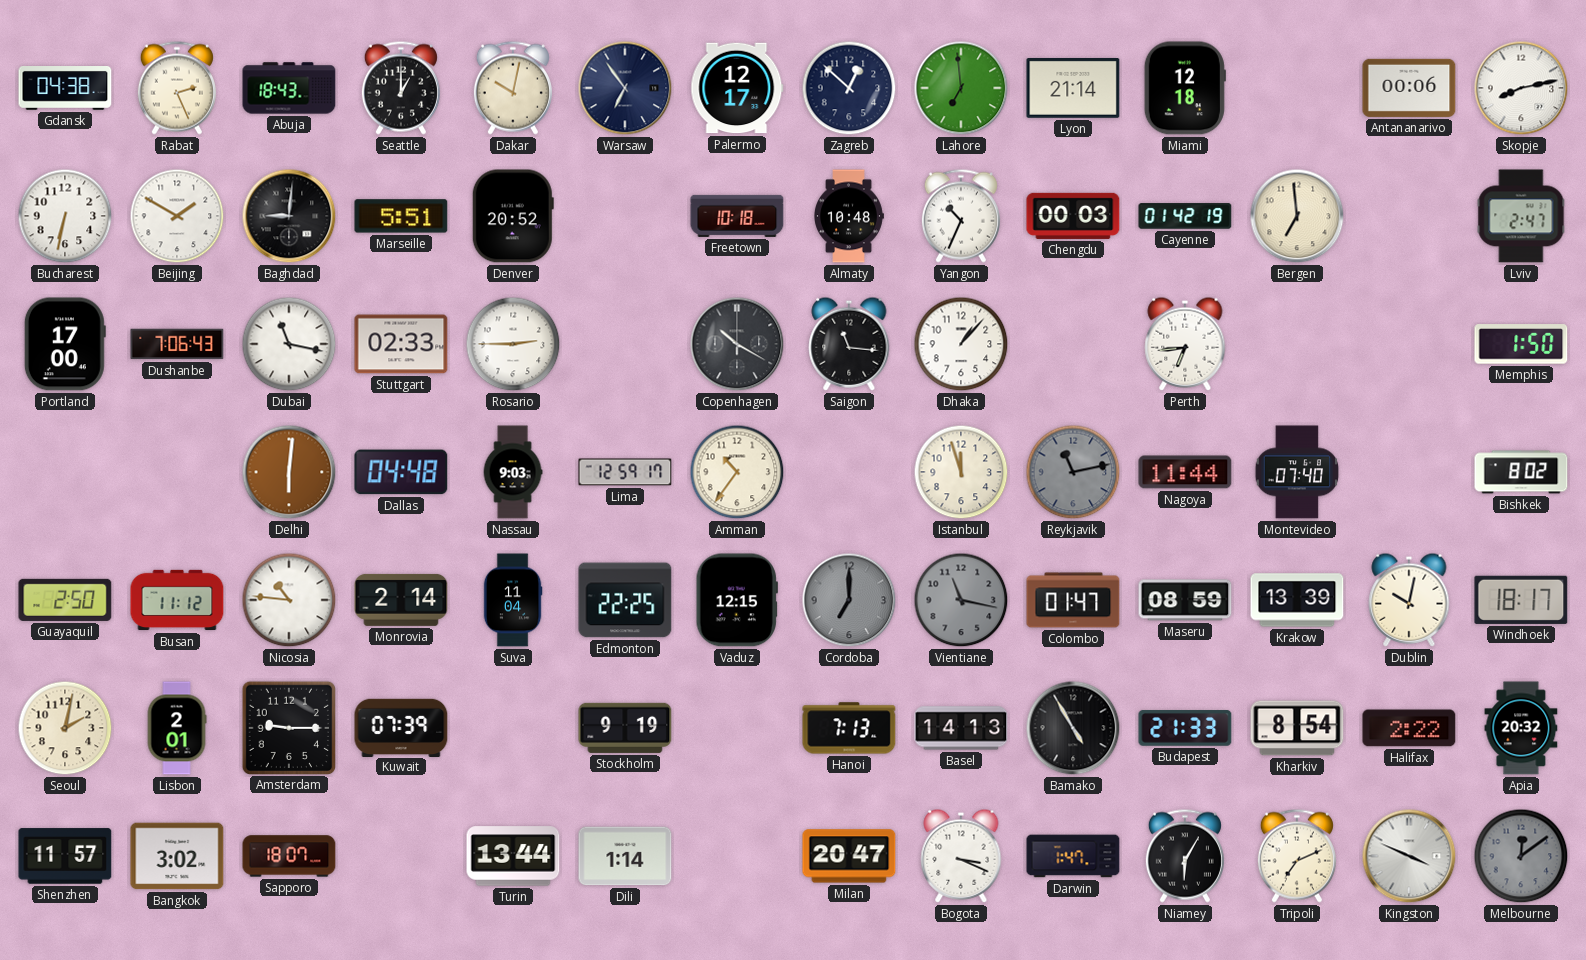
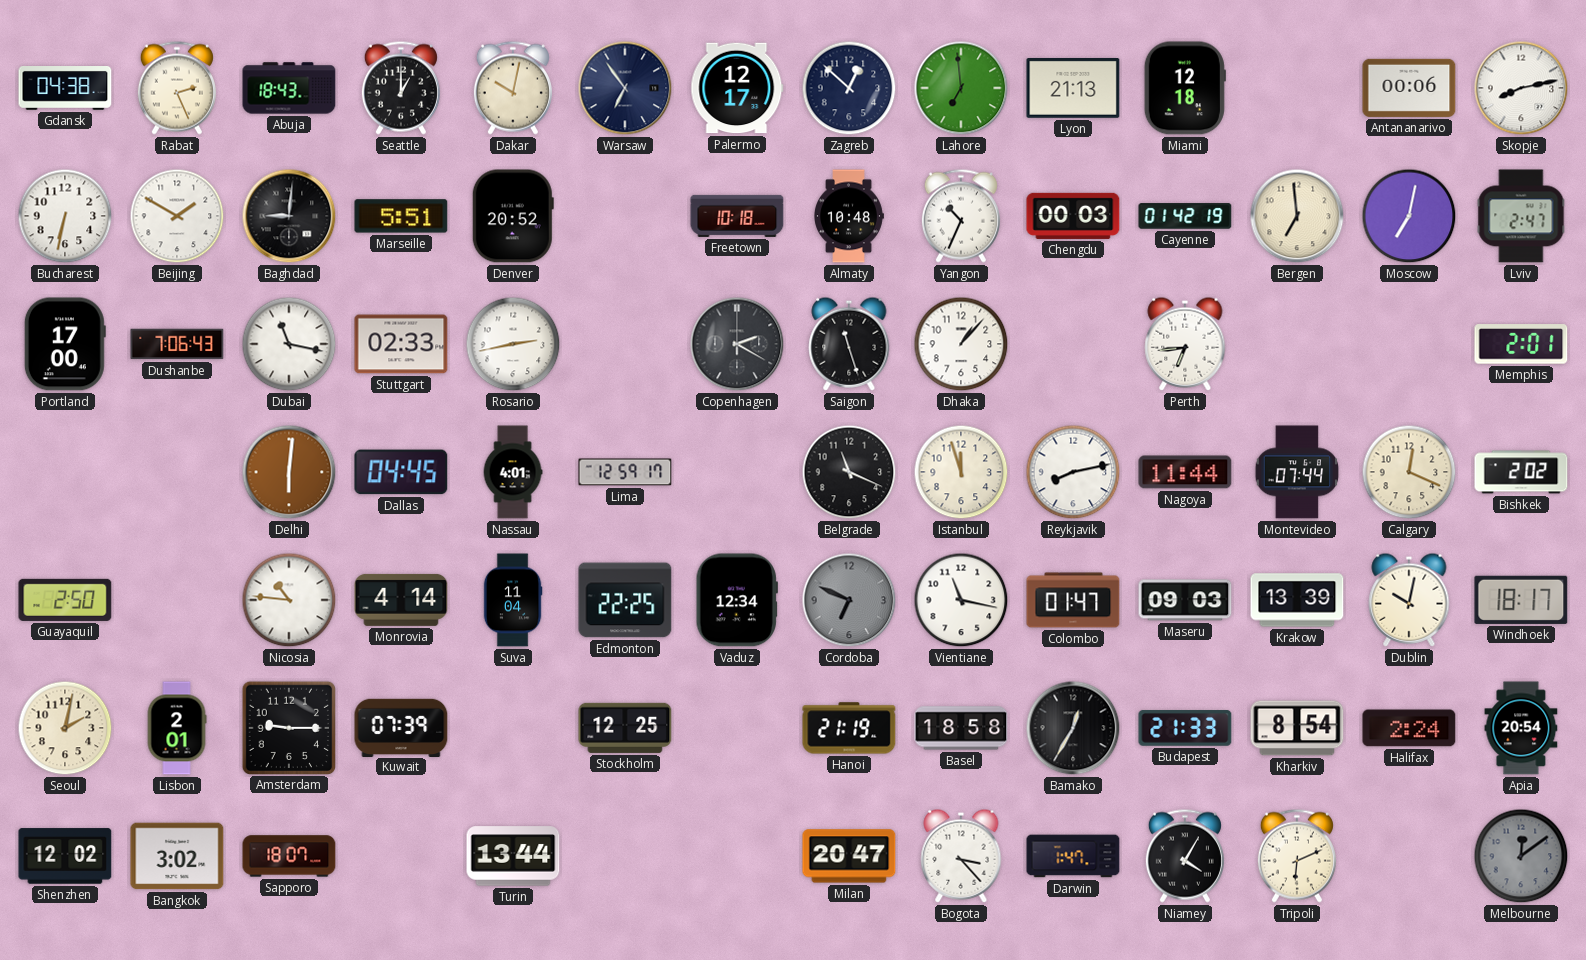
Lyon: 21:14 -> 21:13 (1073, 89)
Moscow: none -> 7:02 (1409, 216)
Rosario: 2:45 -> 2:43 (513, 344)
Copenhagen: 10:20 -> 2:20 (737, 344)
Saigon: 11:16 -> 11:27 (849, 344)
Memphis: 1:50 -> 2:01 (1521, 344)
Dallas: 04:48 -> 04:45 (401, 472)
Nassau: 9:03 -> 4:01 (513, 472)
Amman: 10:36 -> none (737, 472)
Belgrade: none -> 11:19 (849, 472)
Reykjavik: 11:13 -> 8:13 (1073, 472)
Reykjavik dial: grey -> white (1073, 472)
Montevideo: 07:40 -> 07:44 (1297, 472)
Calgary: none -> 12:19 (1409, 472)
Bishkek: 8:02 -> 2:02 (1521, 472)
Busan: 11:12 -> none (177, 600)
Monrovia: 2:14 -> 4:14 (401, 600)
Vaduz: 12:15 -> 12:34 (737, 600)
Cordoba: 7:00 -> 6:49 (849, 600)
Vientiane dial: grey -> white (961, 600)
Maseru: 08:59 -> 09:03 (1185, 600)
Stockholm: 9:19 -> 12:25 (625, 728)
Hanoi: 7:13 -> 21:19 (849, 728)
Basel: 14:13 -> 18:58 (961, 728)
Bamako: 4:55 -> 12:35 (1073, 728)
Halifax: 2:22 -> 2:24 (1409, 728)
Apia: 20:32 -> 20:54 (1521, 728)
Shenzhen: 11:57 -> 12:02 (65, 856)
Dili: 1:14 -> none (625, 856)
Bogota: 3:19 -> 3:23 (961, 856)
Niamey: 6:05 -> 4:05 (1185, 856)
Tripoli: 7:11 -> 6:11 (1297, 856)
Kingston: 3:49 -> none (1409, 856)
